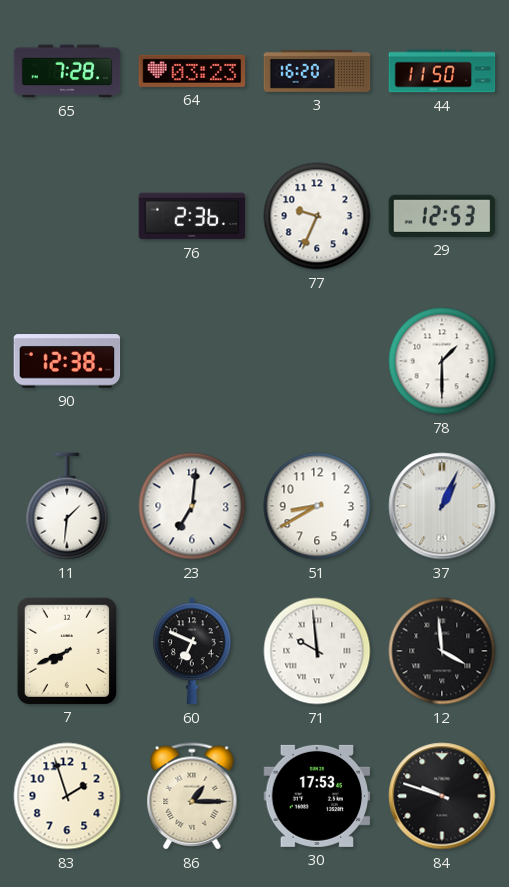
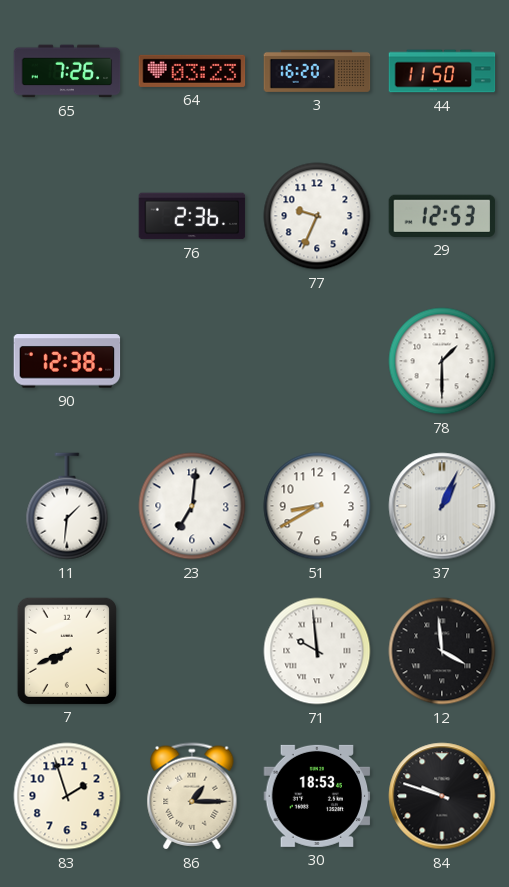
65: 7:28 -> 7:26 (67, 71)
60: 6:49 -> none (192, 651)
30: 17:53 -> 18:53 (317, 796)
